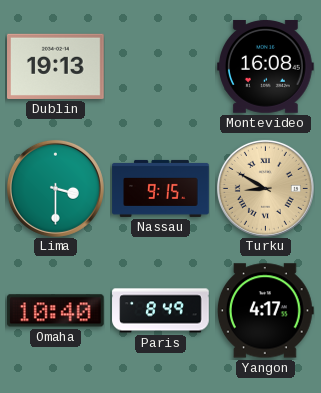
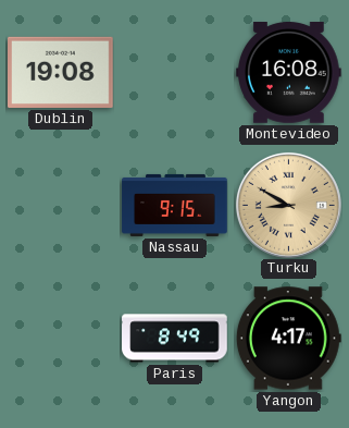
Dublin: 19:13 -> 19:08 (61, 72)
Lima: 3:30 -> none (55, 188)
Omaha: 10:40 -> none (56, 311)
